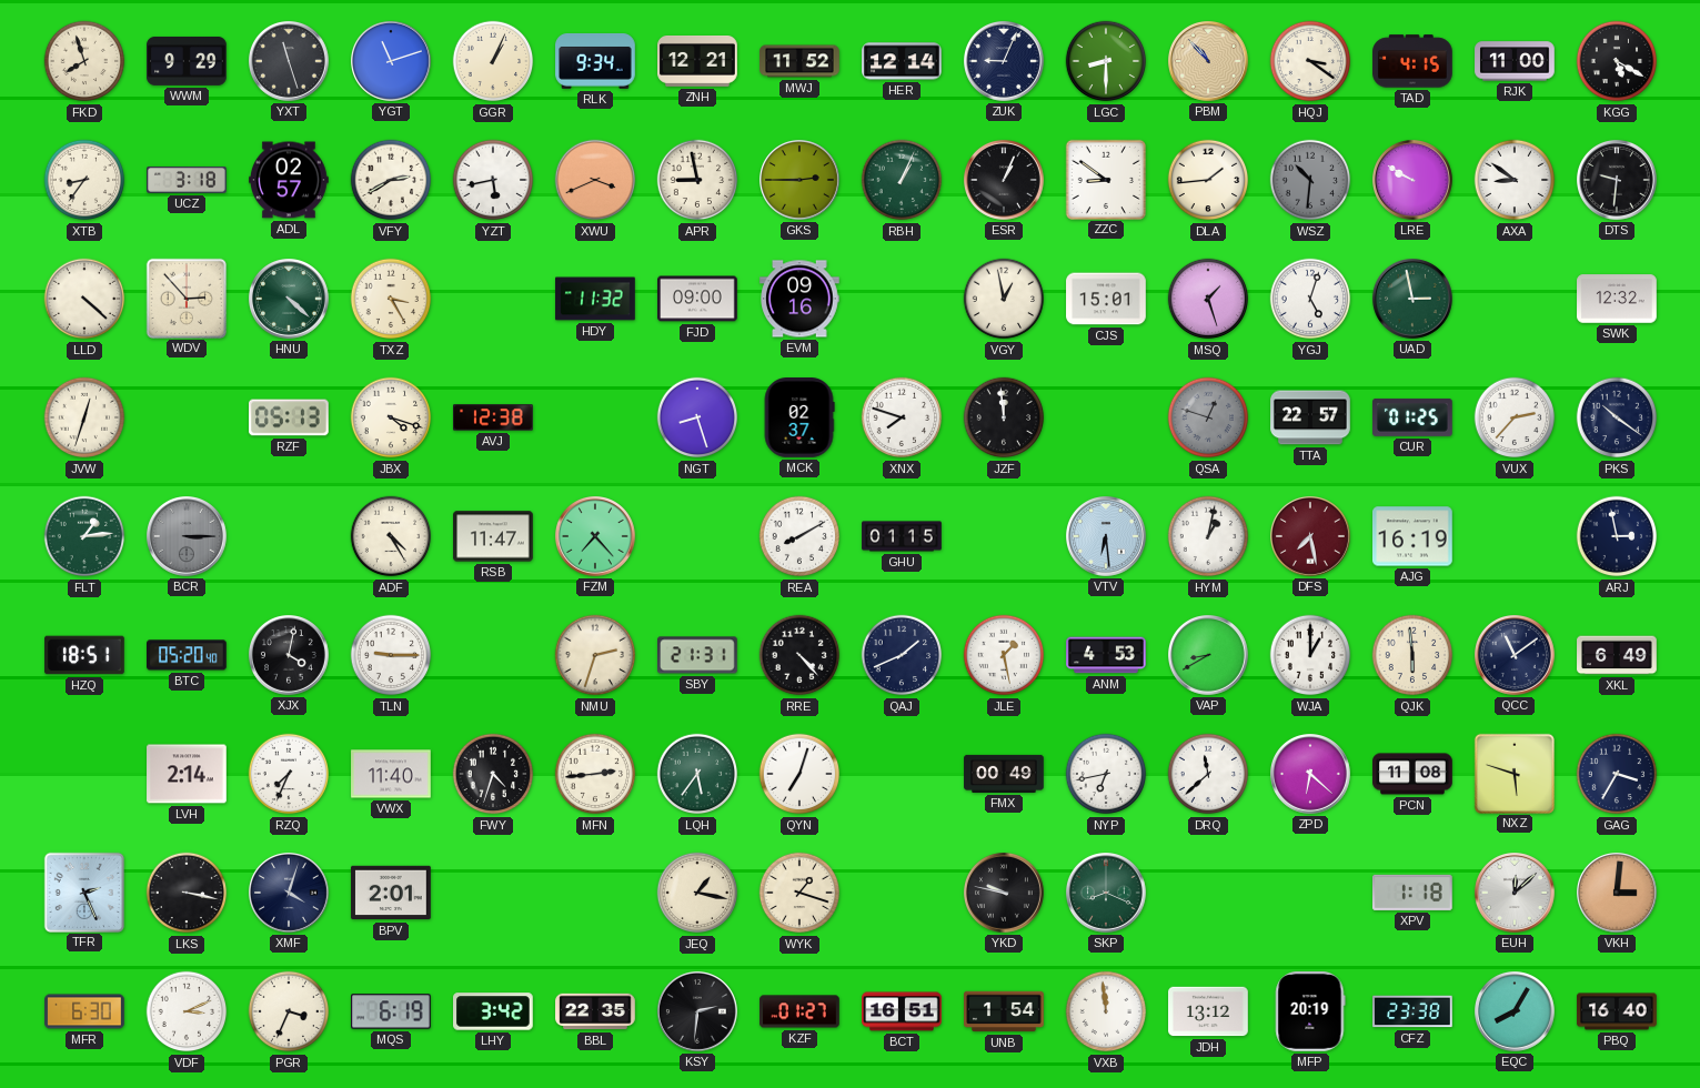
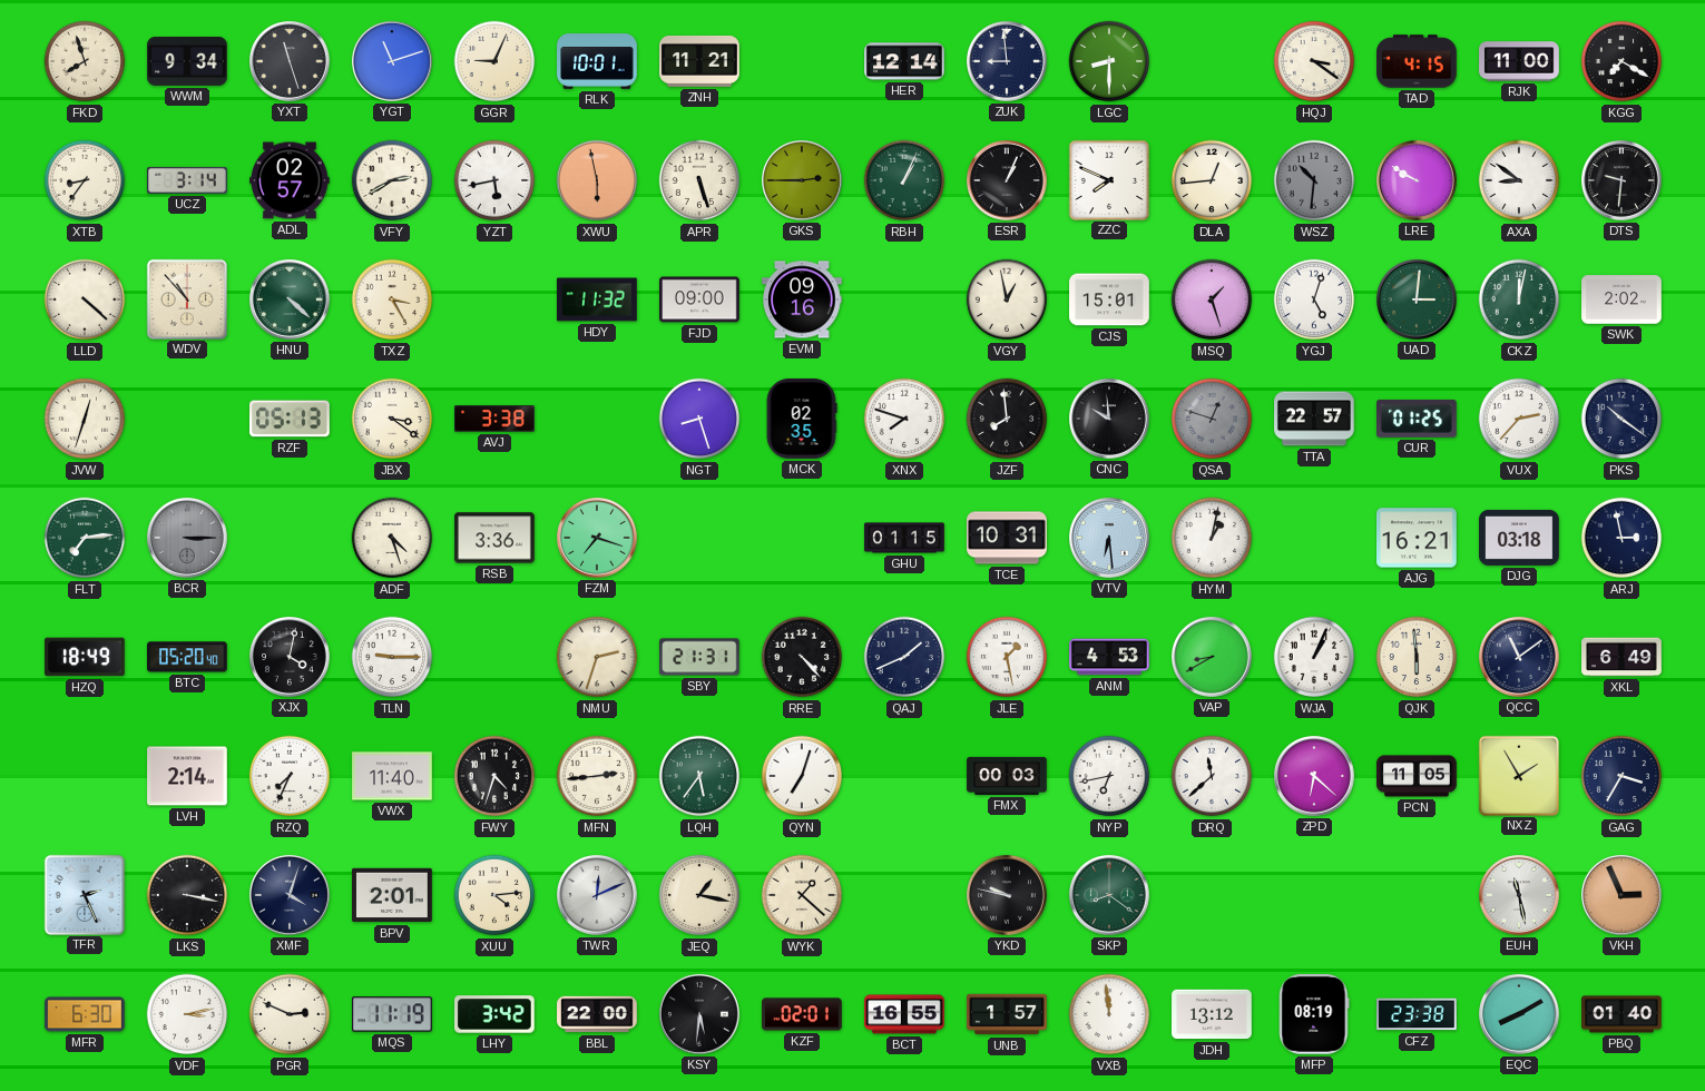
WWM: 9:29 -> 9:34 (187, 61)
GGR: 1:04 -> 9:04 (494, 61)
RLK: 9:34 -> 10:01 (597, 61)
ZNH: 12:21 -> 11:21 (699, 62)
MWJ: 11:52 -> none (799, 61)
ZUK: 9:04 -> 8:59 (1008, 62)
PBM: 10:53 -> none (1209, 62)
KGG: 5:20 -> 7:20 (1621, 61)
UCZ: 3:18 -> 3:14 (187, 180)
XWU: 3:41 -> 5:58 (597, 180)
APR: 8:58 -> 5:27 (699, 180)
ZZC: 8:51 -> 7:49 (1108, 179)
DLA: 1:44 -> 12:44 (1212, 180)
WDV: 2:53 -> 10:53 (186, 298)
UAD: 2:58 -> 3:01 (1418, 301)
CKZ: none -> 12:02 (1519, 299)
SWK: 12:32 -> 2:02 (1621, 299)
JBX: 4:18 -> 3:21 (392, 419)
AVJ: 12:38 -> 3:38 (494, 419)
MCK: 02:37 -> 02:35 (802, 419)
JZF: 11:59 -> 7:59 (1007, 419)
CNC: none -> 9:59 (1110, 420)
FLT: 1:14 -> 7:14 (85, 538)
ADF: 4:25 -> 4:27 (392, 538)
RSB: 11:47 -> 3:36 (494, 538)
FZM: 7:23 -> 7:18 (598, 539)
REA: 8:10 -> none (799, 536)
TCE: none -> 10:31 (1007, 538)
DFS: 7:28 -> none (1311, 537)
AJG: 16:19 -> 16:21 (1417, 538)
DJG: none -> 03:18 (1519, 538)
HZQ: 18:51 -> 18:49 (85, 657)
WJA: 1:00 -> 1:04 (1314, 657)
FMX: 00:49 -> 00:03 (1007, 776)
PCN: 11:08 -> 11:05 (1417, 776)
NXZ: 5:48 -> 1:55 (1518, 775)
XUU: none -> 4:14 (494, 895)
TWR: none -> 12:11 (598, 896)
WYK: 1:18 -> 1:22 (802, 895)
SKP: 8:19 -> 8:21 (1110, 896)
XPV: 1:18 -> none (1412, 893)
EUH: 12:08 -> 11:28 (1520, 896)
VKH: 3:01 -> 2:56 (1623, 896)
VDF: 3:11 -> 3:13 (187, 1014)
PGR: 3:34 -> 2:49 (290, 1014)
MQS: 6:19 -> 11:19 (393, 1014)
BBL: 22:35 -> 22:00 (597, 1014)
KSY: 2:31 -> 5:31 (700, 1015)
KZF: 01:27 -> 02:01 (802, 1014)
BCT: 16:51 -> 16:55 (904, 1014)
UNB: 1:54 -> 1:57 (1007, 1014)
MFP: 20:19 -> 08:19 (1314, 1015)
EQC: 8:05 -> 8:10 (1520, 1015)
PBQ: 16:40 -> 01:40 (1621, 1014)
